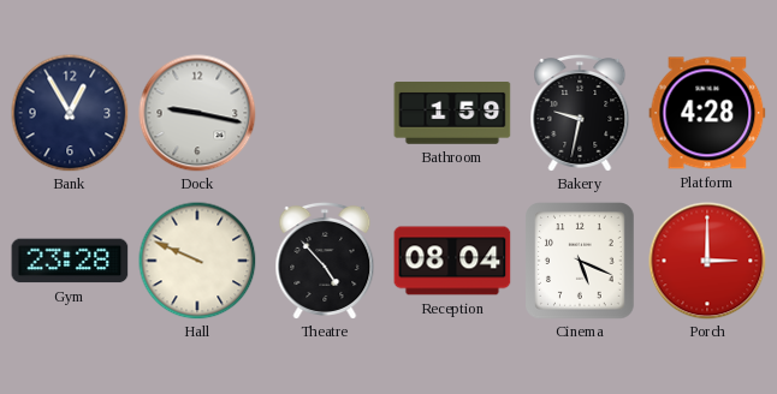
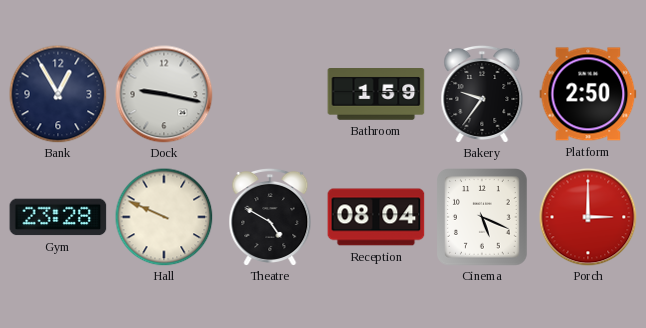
Bakery: 9:32 -> 9:36 (482, 94)
Platform: 4:28 -> 2:50 (588, 94)
Theatre: 4:53 -> 4:50 (270, 217)
